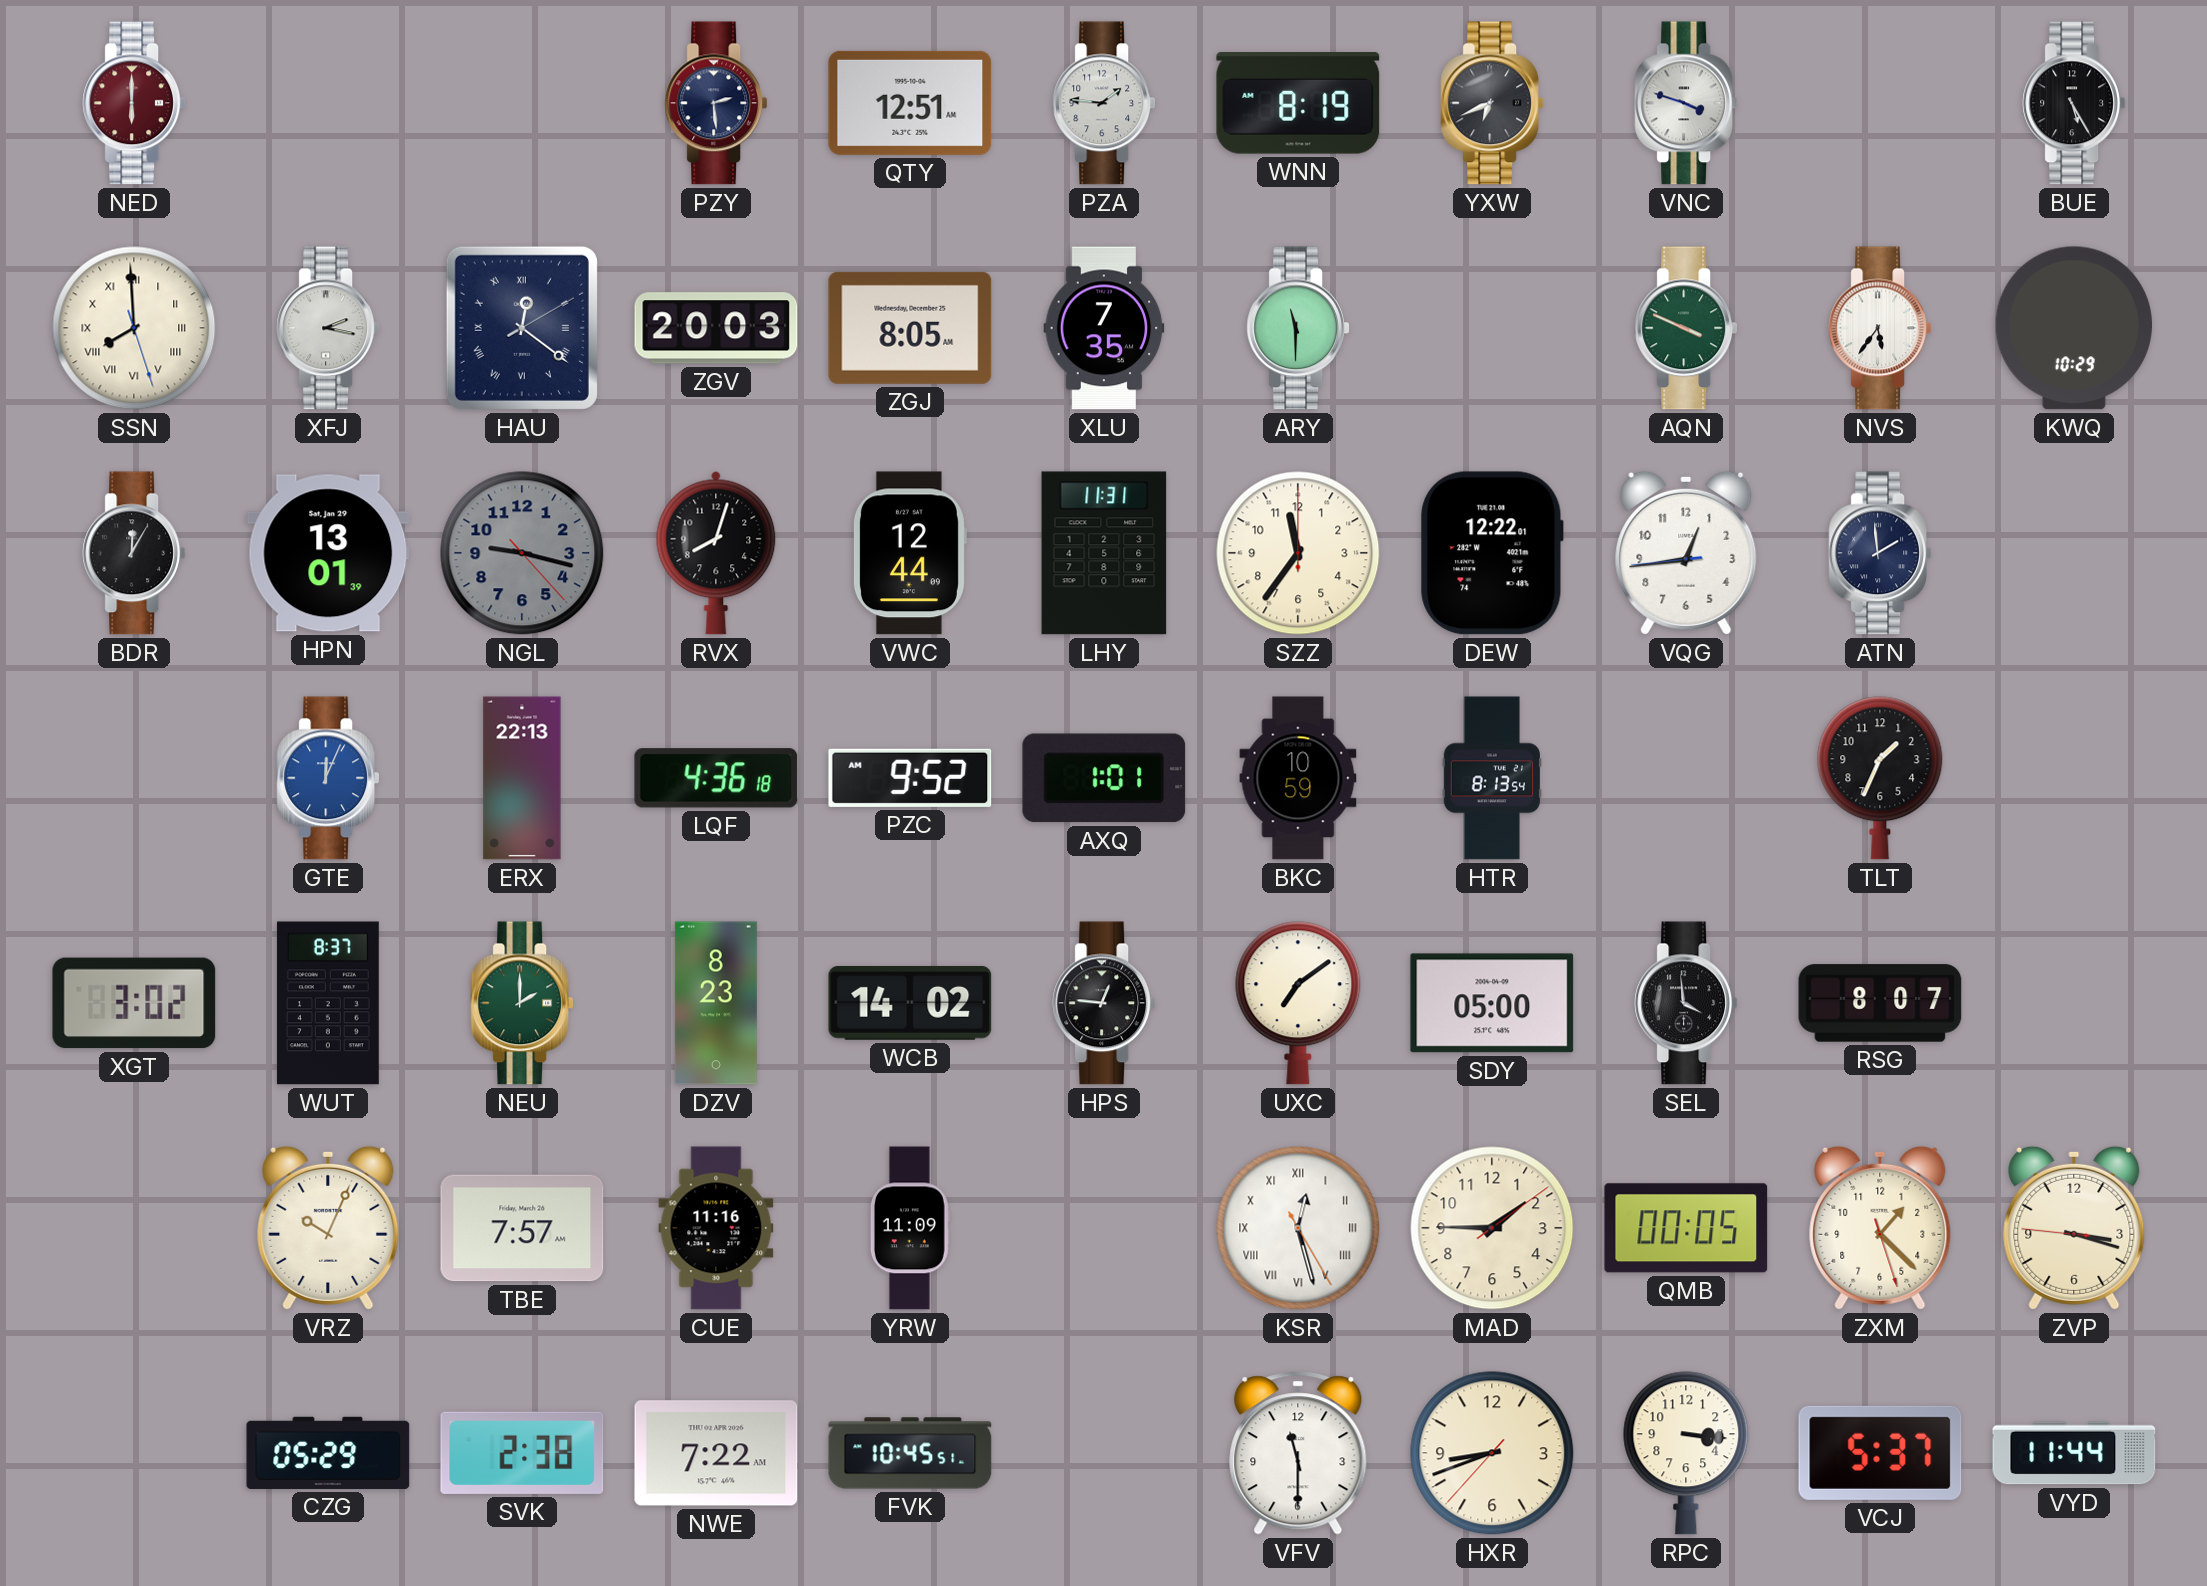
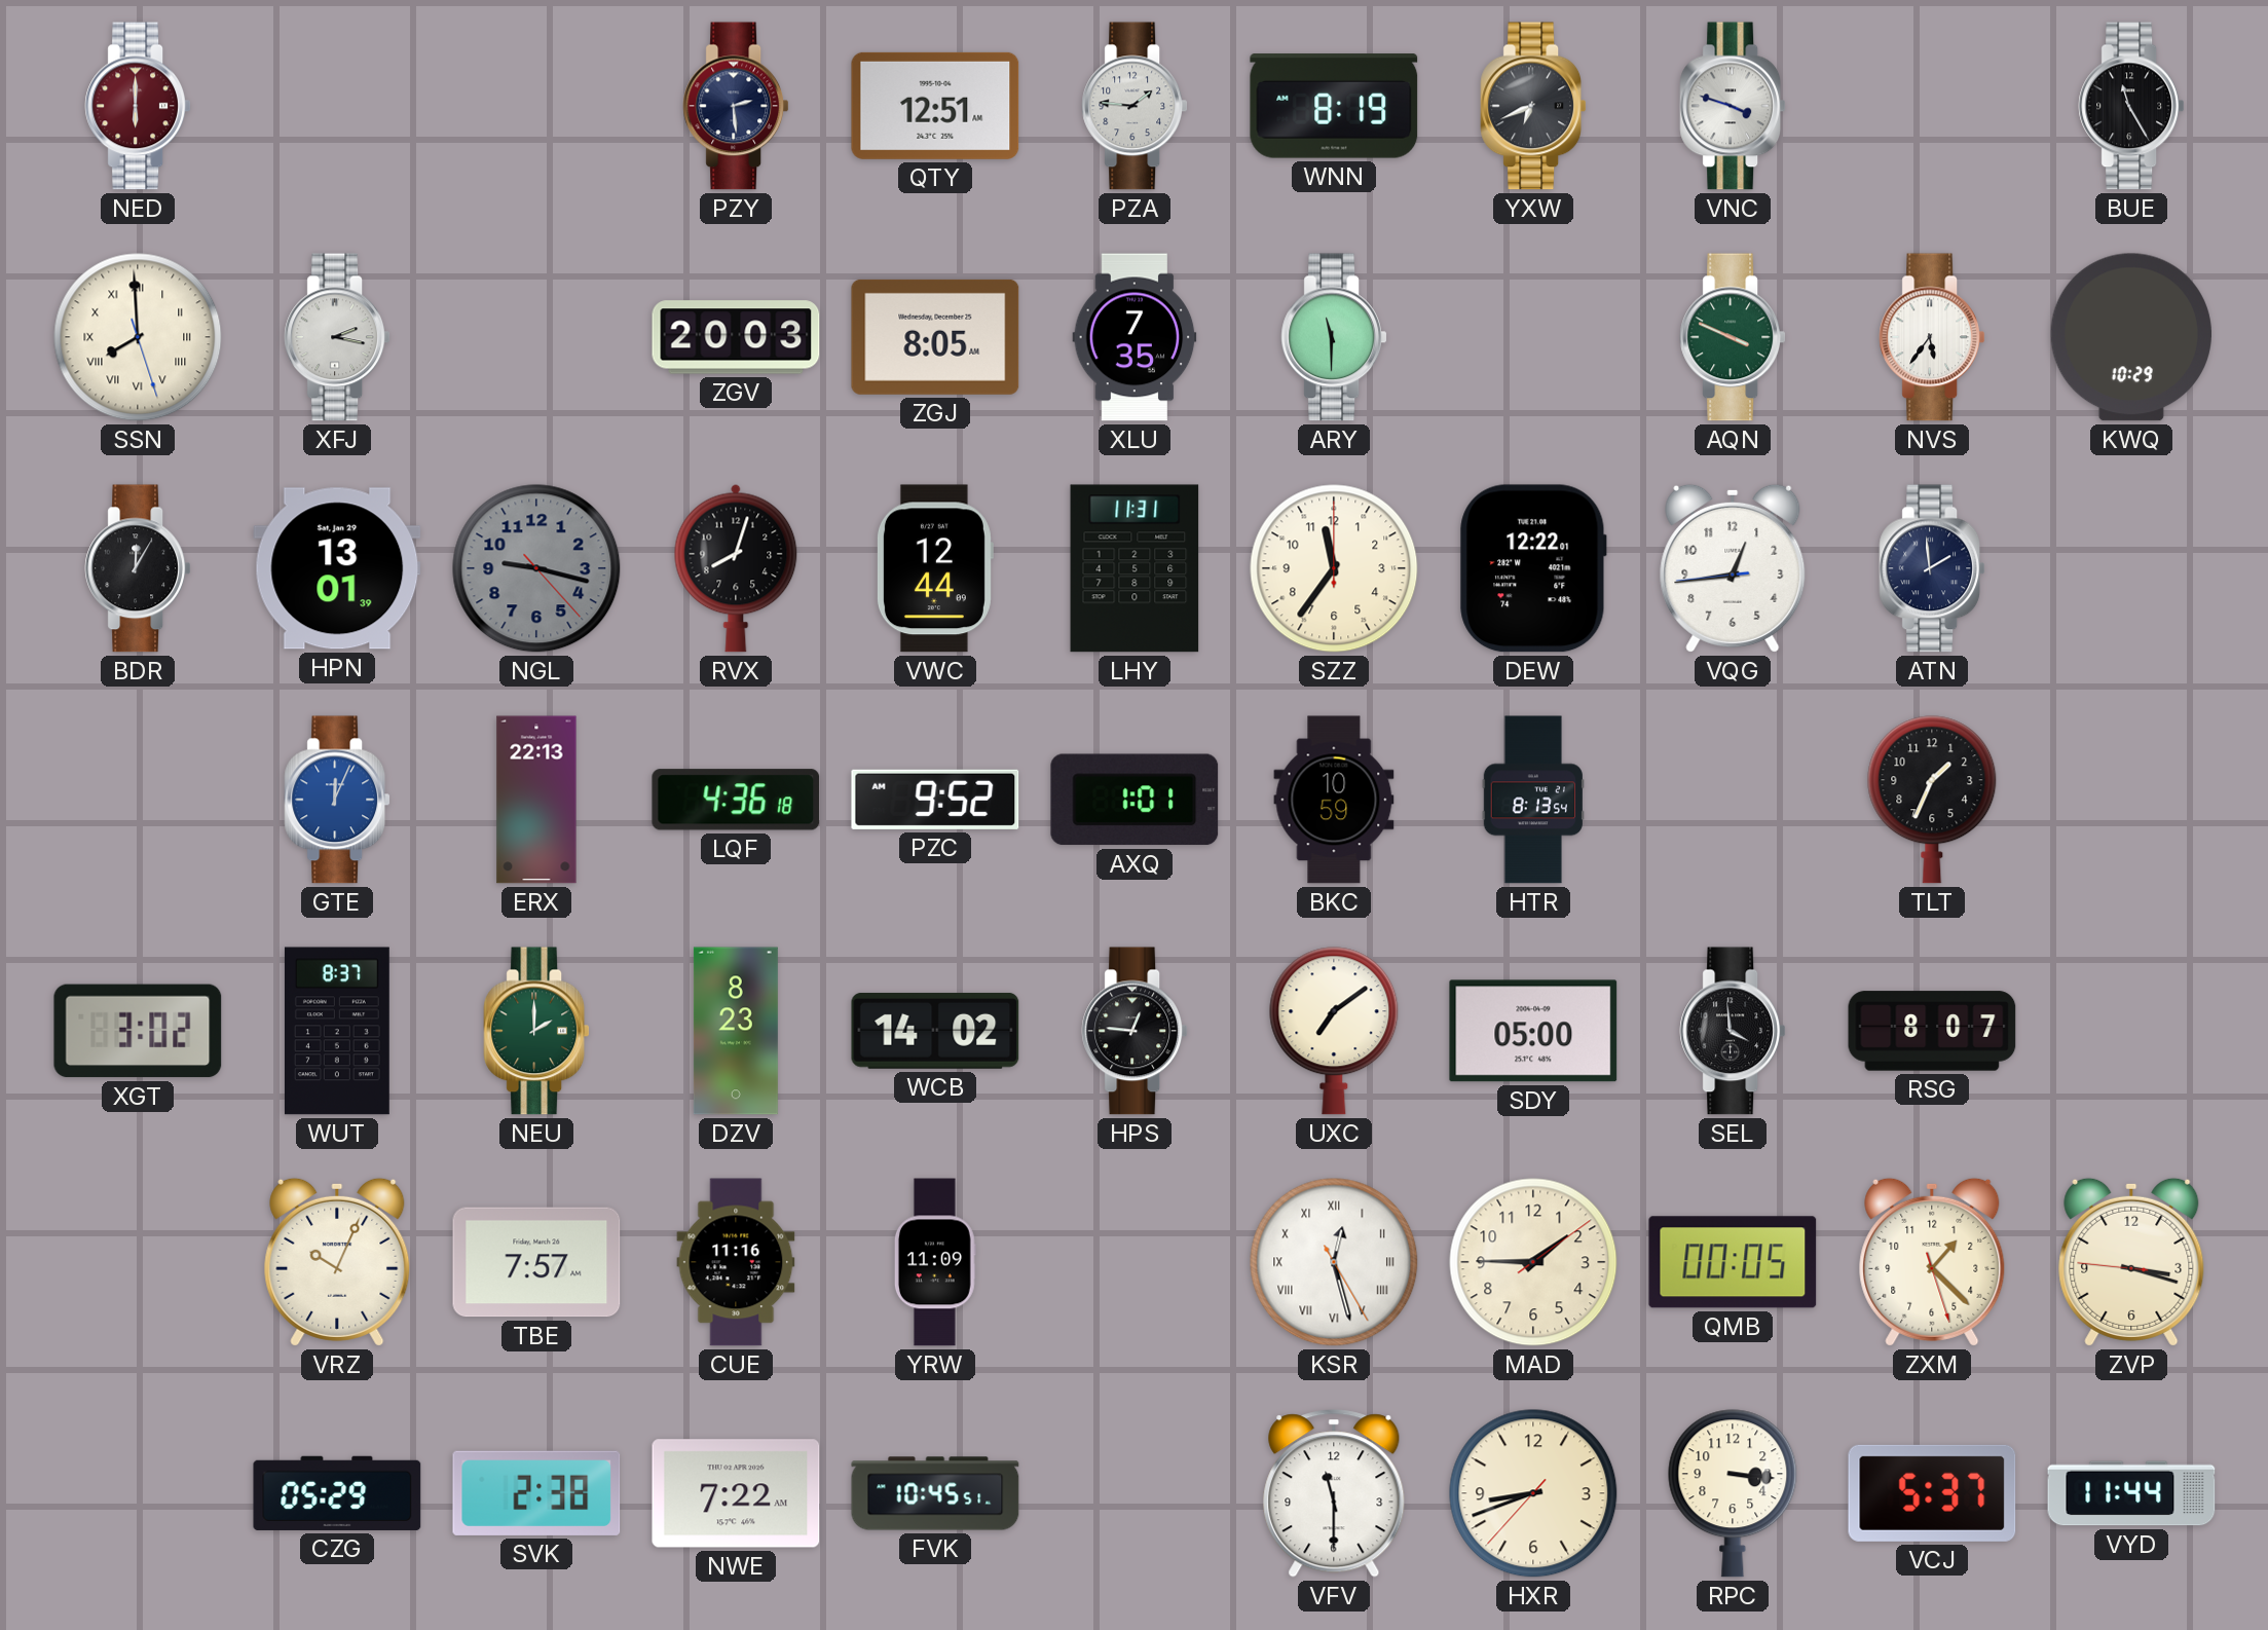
BUE: 5:25 -> 11:25 (2131, 106)
HAU: 12:21 -> none (522, 328)
